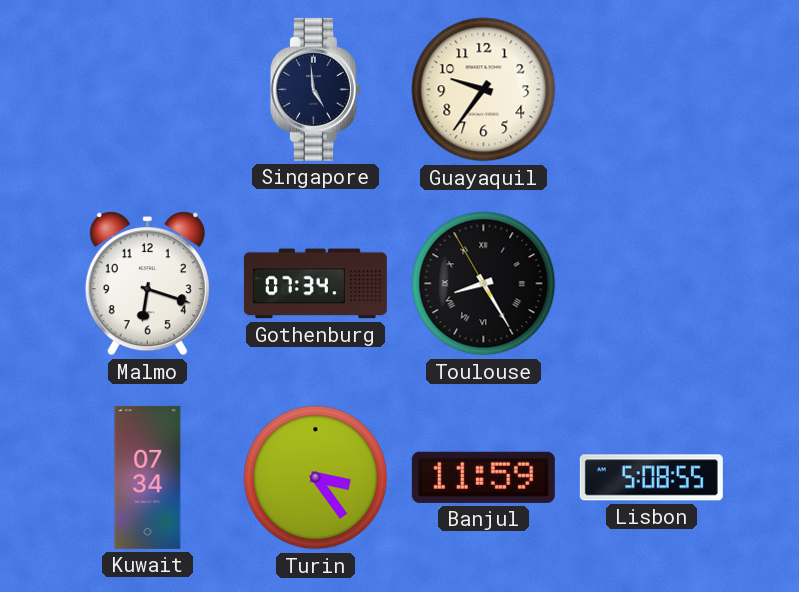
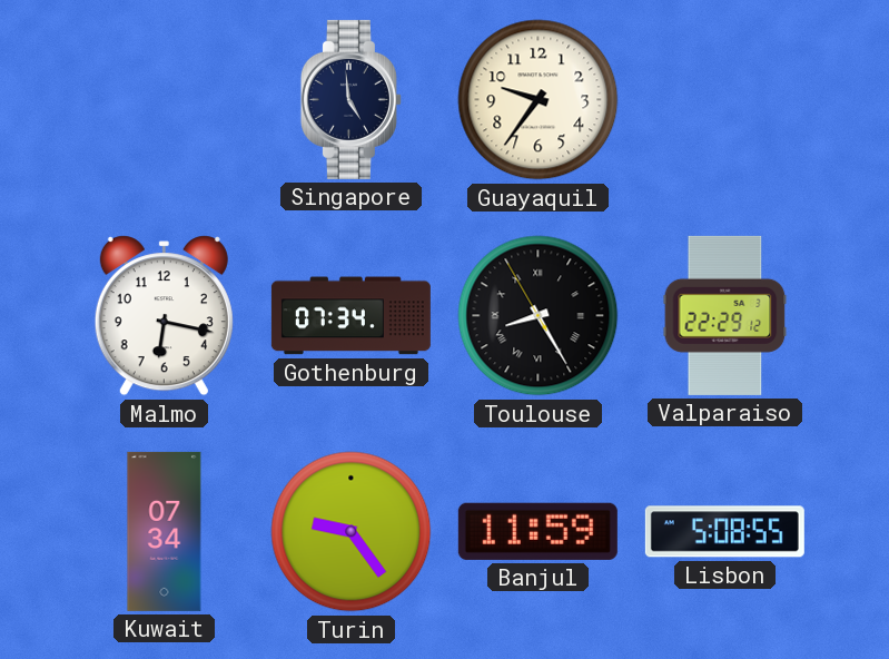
Malmo: 6:18 -> 6:17 (164, 316)
Valparaiso: none -> 22:29 (725, 315)
Turin: 3:24 -> 9:24 (352, 532)
